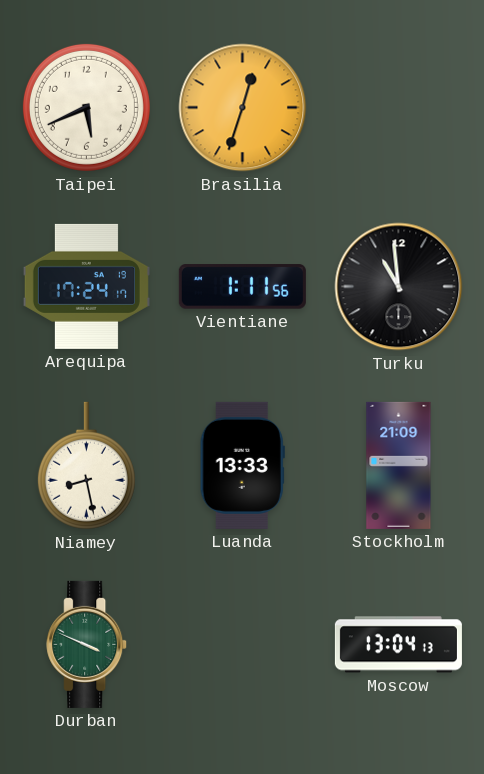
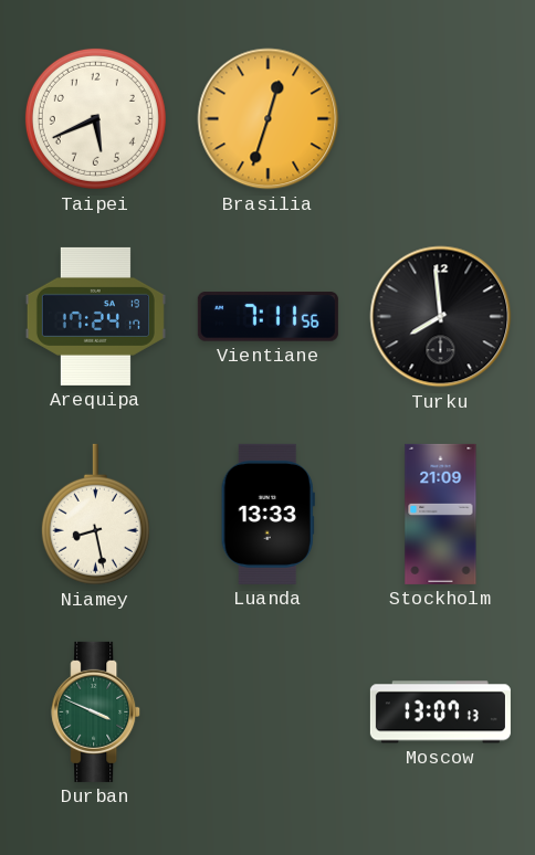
Vientiane: 1:11 -> 7:11 (267, 317)
Turku: 10:59 -> 7:59 (441, 317)
Moscow: 13:04 -> 13:07 (440, 712)
